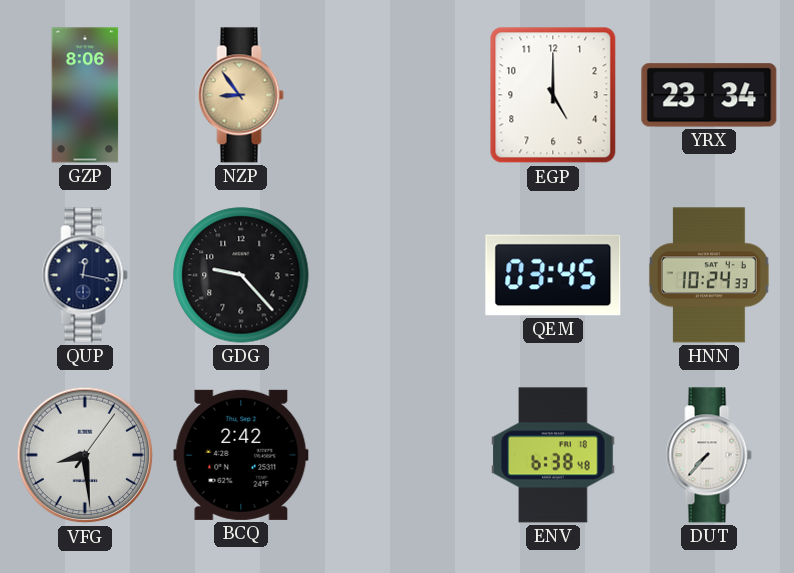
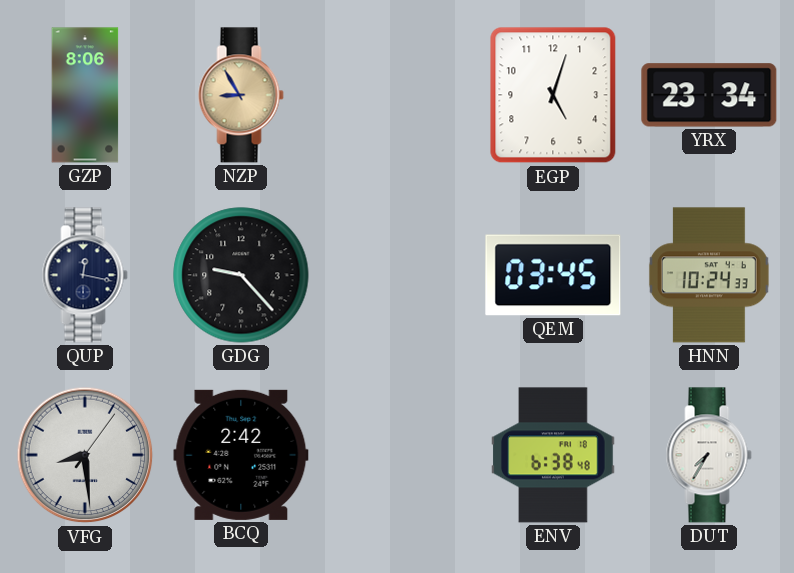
NZP: 8:54 -> 8:55 (241, 95)
EGP: 5:00 -> 5:03 (553, 95)
DUT: 7:37 -> 7:35 (709, 455)
